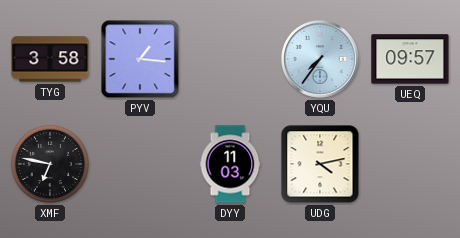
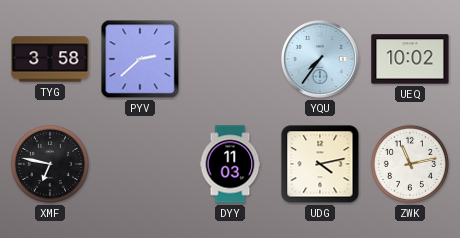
PYV: 1:16 -> 2:38 (140, 59)
UEQ: 09:57 -> 10:02 (410, 59)
ZWK: none -> 11:13 (410, 164)
